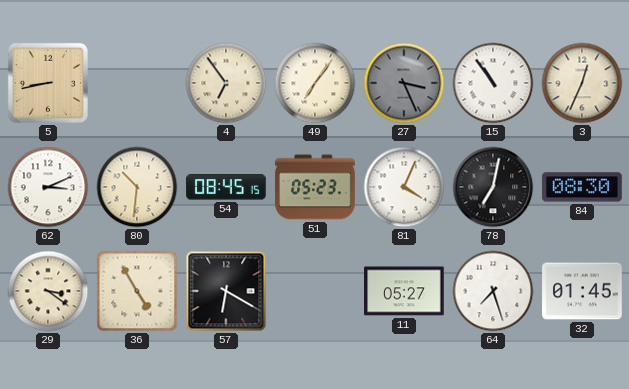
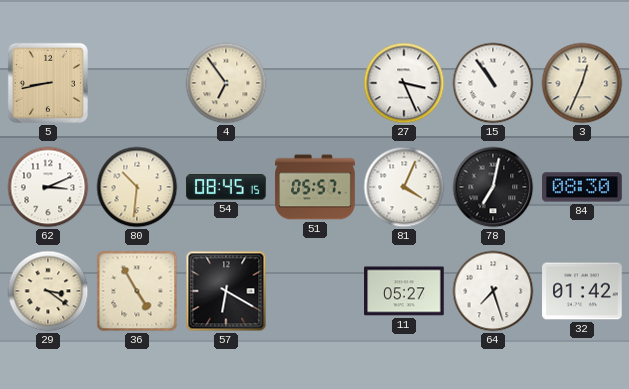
49: 7:06 -> none (315, 83)
27 dial: grey -> white (404, 83)
51: 05:23 -> 05:57 (315, 187)
32: 01:45 -> 01:42 (582, 291)
